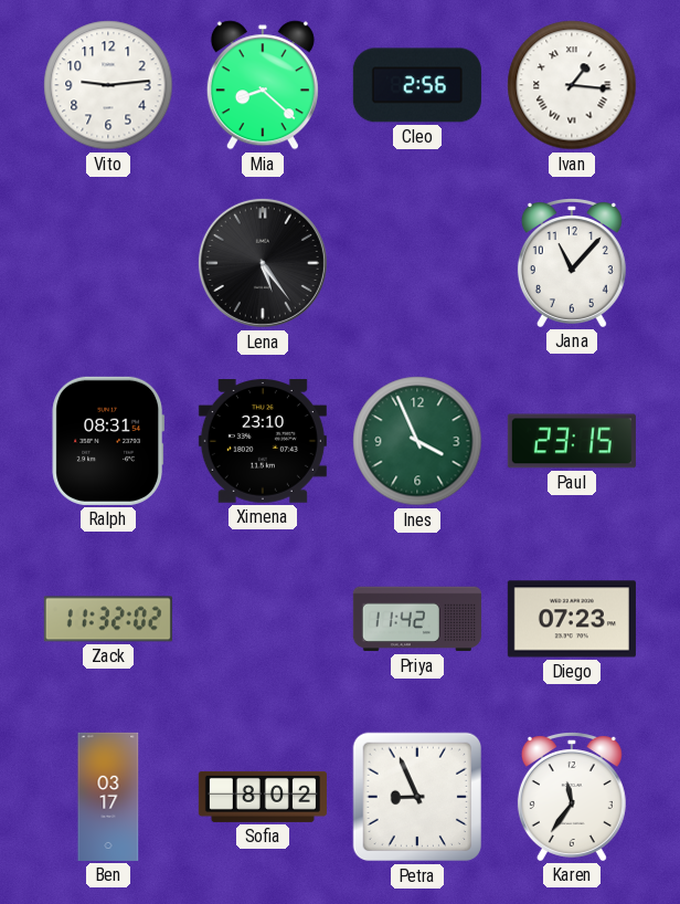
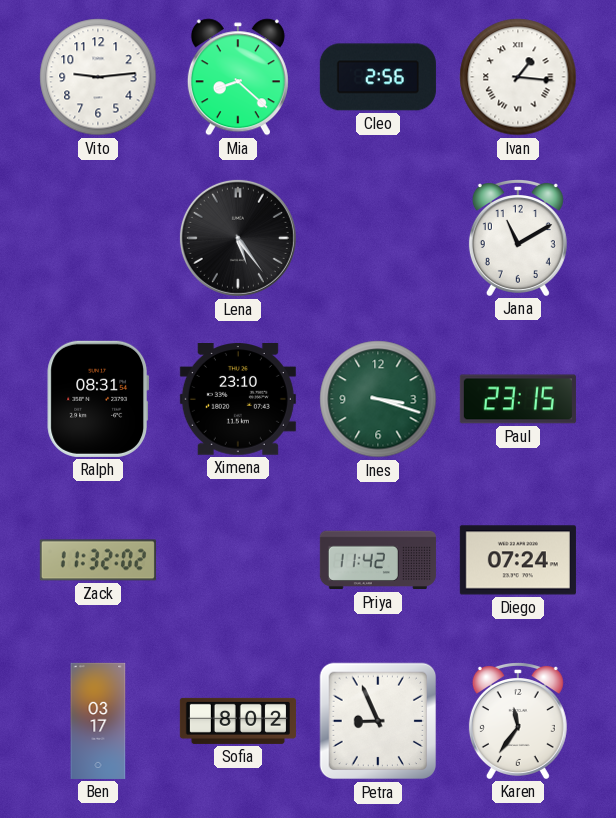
Jana: 11:07 -> 11:10 (518, 238)
Ines: 3:56 -> 3:18 (378, 399)
Diego: 07:23 -> 07:24 (518, 560)
